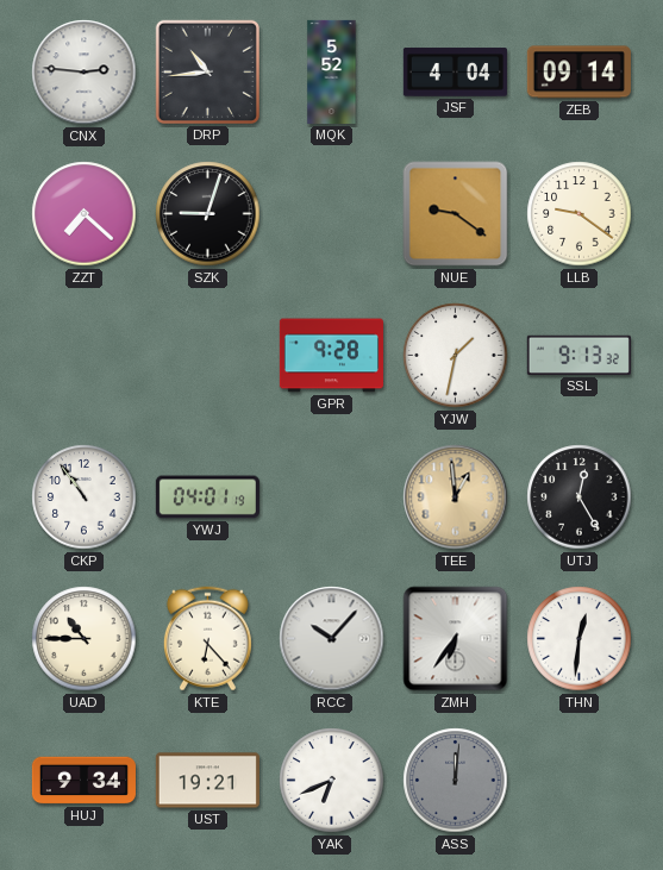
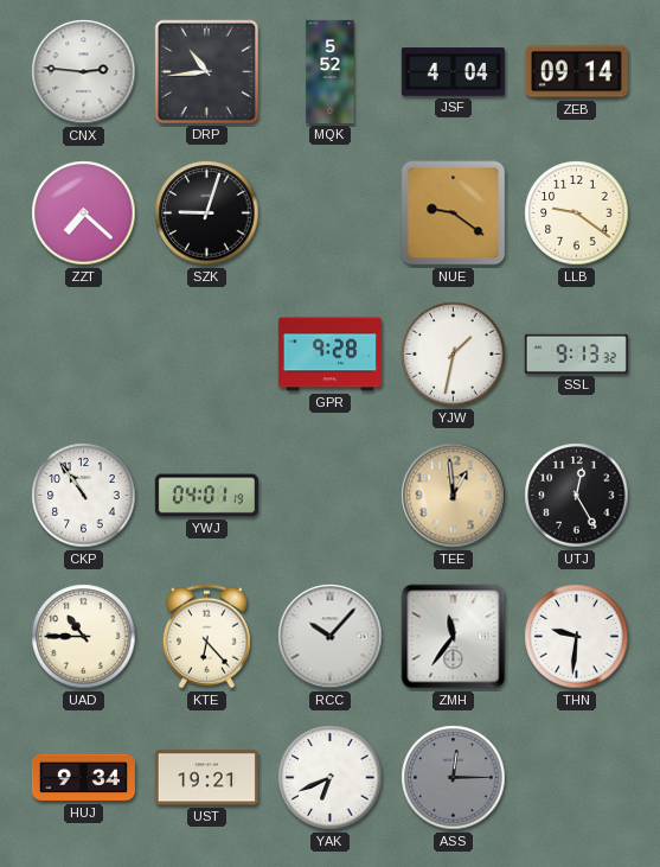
ZMH: 6:36 -> 11:36 (454, 637)
THN: 12:31 -> 9:31 (577, 637)
ASS: 12:01 -> 12:15 (454, 778)
